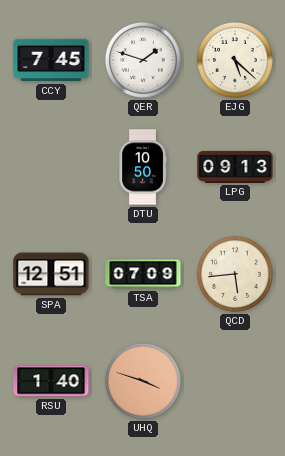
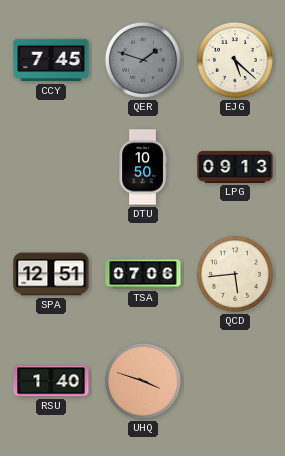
QER dial: white -> grey (143, 60)
TSA: 07:09 -> 07:06 (143, 274)
